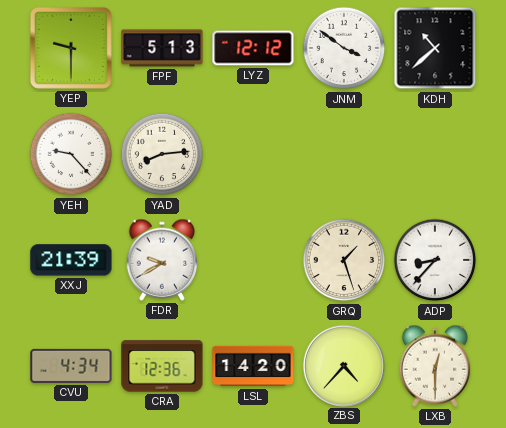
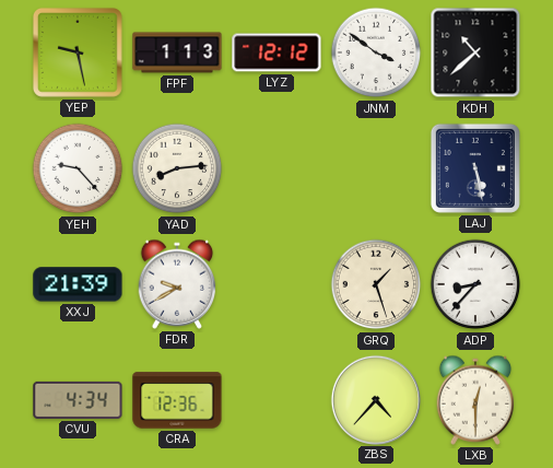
YEP: 9:30 -> 9:28 (78, 52)
FPF: 5:13 -> 1:13 (177, 52)
LAJ: none -> 5:28 (475, 168)
LSL: 14:20 -> none (253, 366)
